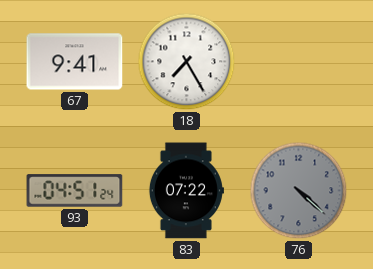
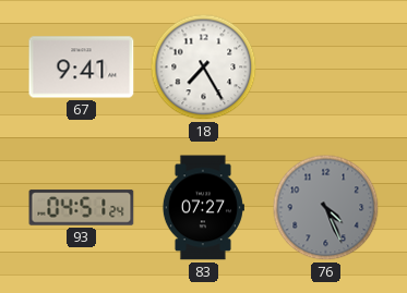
83: 07:22 -> 07:27 (203, 208)
76: 4:22 -> 4:26 (326, 208)
